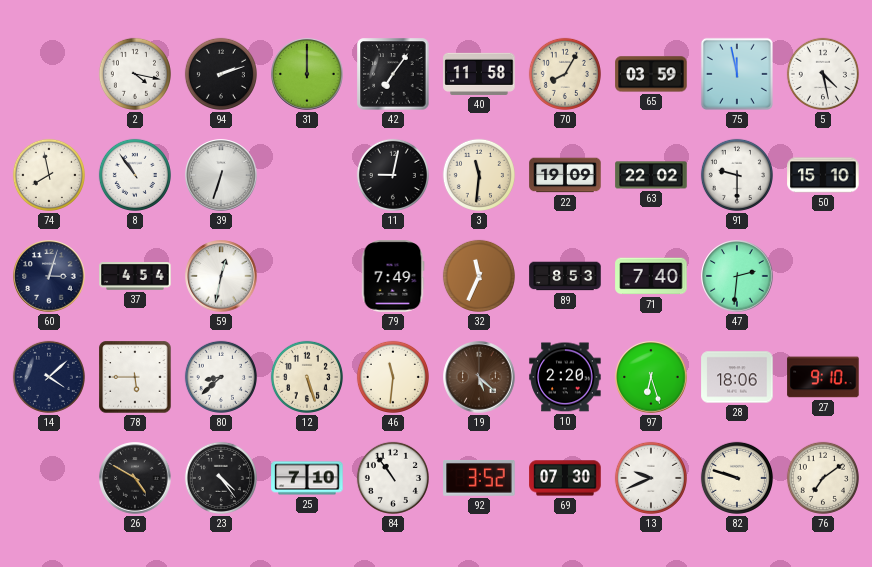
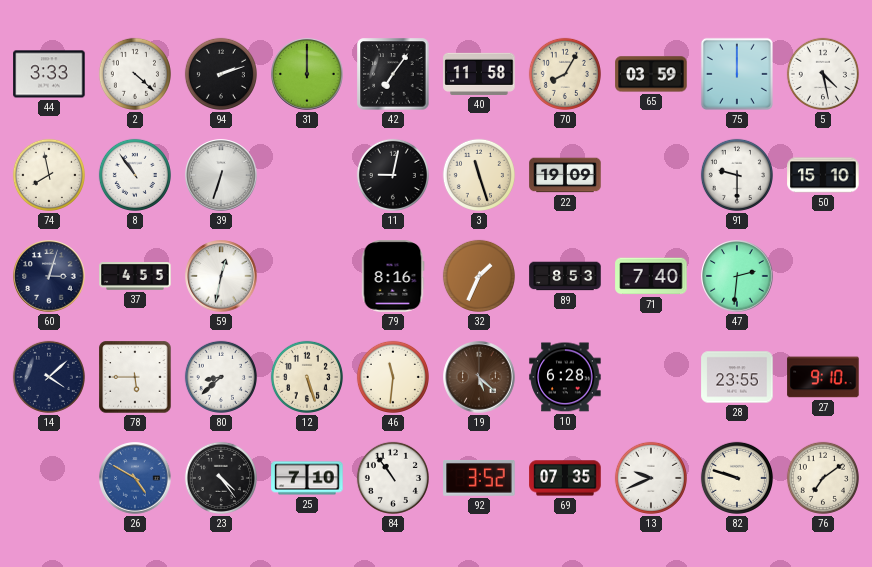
44: none -> 3:33 (49, 74)
2: 4:17 -> 4:22 (135, 74)
75: 11:58 -> 12:00 (737, 74)
3: 11:31 -> 11:27 (479, 175)
63: 22:02 -> none (651, 175)
37: 4:54 -> 4:55 (135, 276)
79: 7:49 -> 8:16 (393, 276)
32: 11:34 -> 1:34 (479, 276)
10: 2:20 -> 6:28 (565, 377)
97: 6:27 -> none (651, 377)
28: 18:06 -> 23:55 (737, 377)
26 dial: black -> blue (135, 478)
69: 07:30 -> 07:35 (565, 478)
